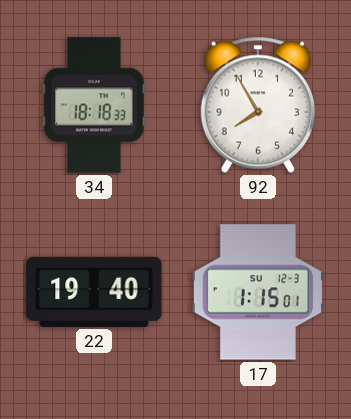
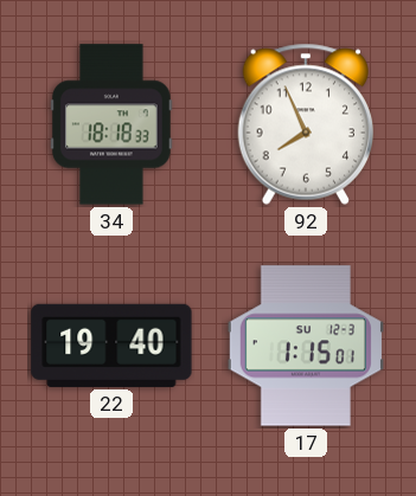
92: 7:55 -> 7:56 (305, 124)
